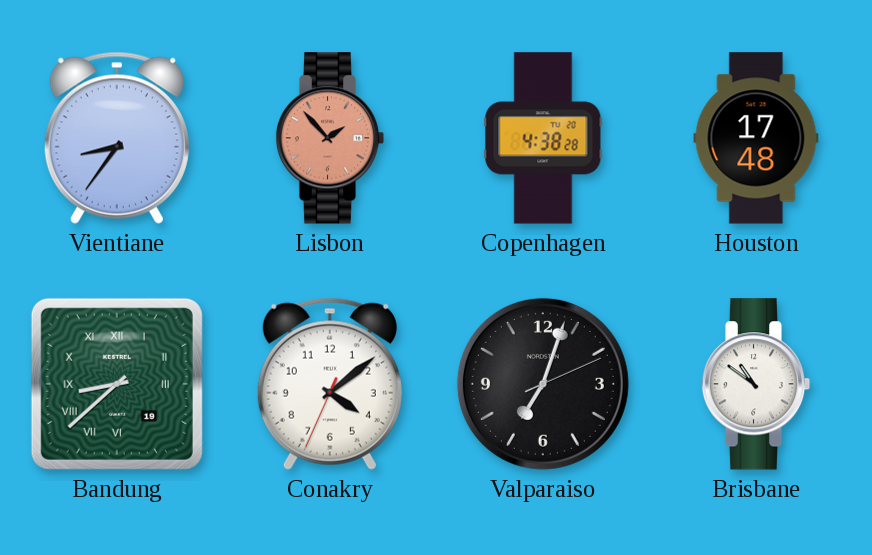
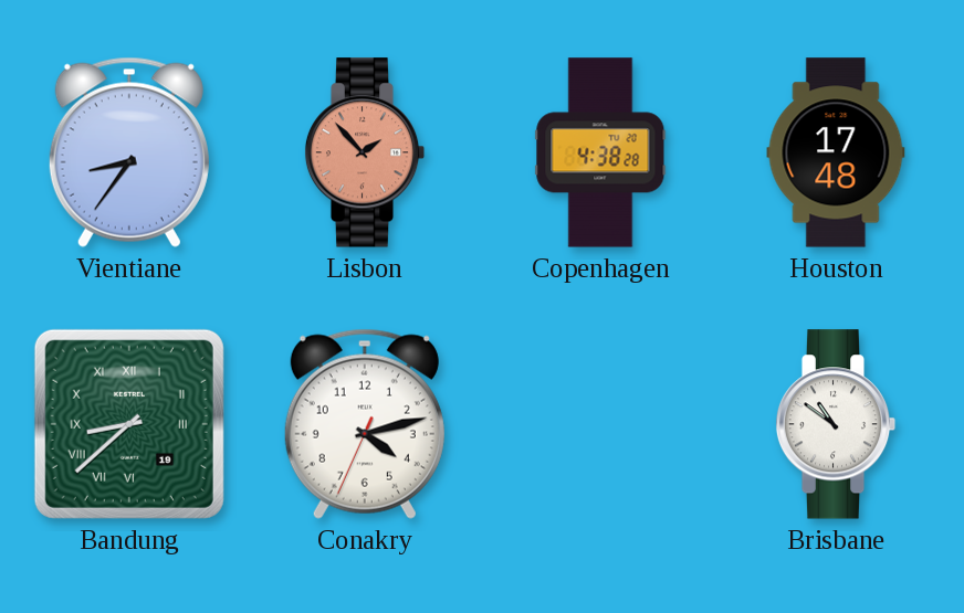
Conakry: 4:08 -> 4:12 (365, 424)
Valparaiso: 7:03 -> none (543, 384)
